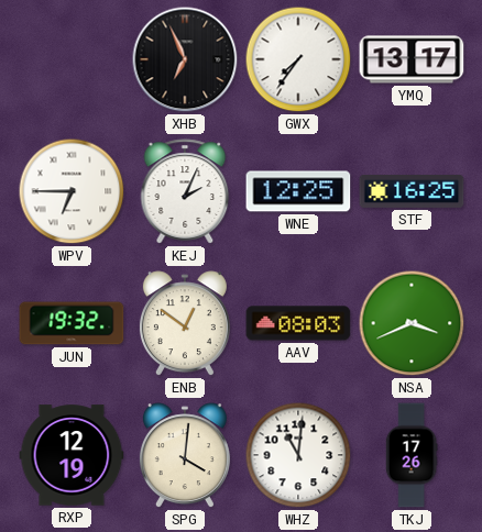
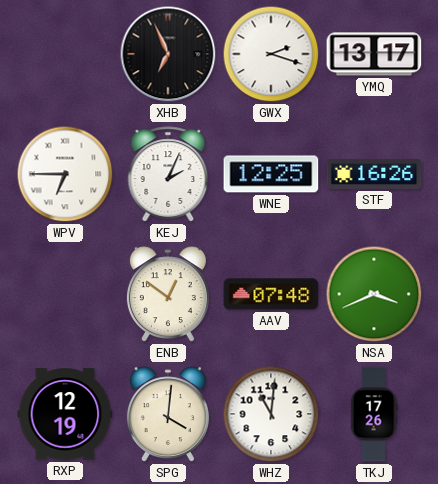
GWX: 7:36 -> 2:18 (271, 54)
STF: 16:25 -> 16:26 (374, 174)
JUN: 19:32 -> none (72, 323)
AAV: 08:03 -> 07:48 (271, 294)
